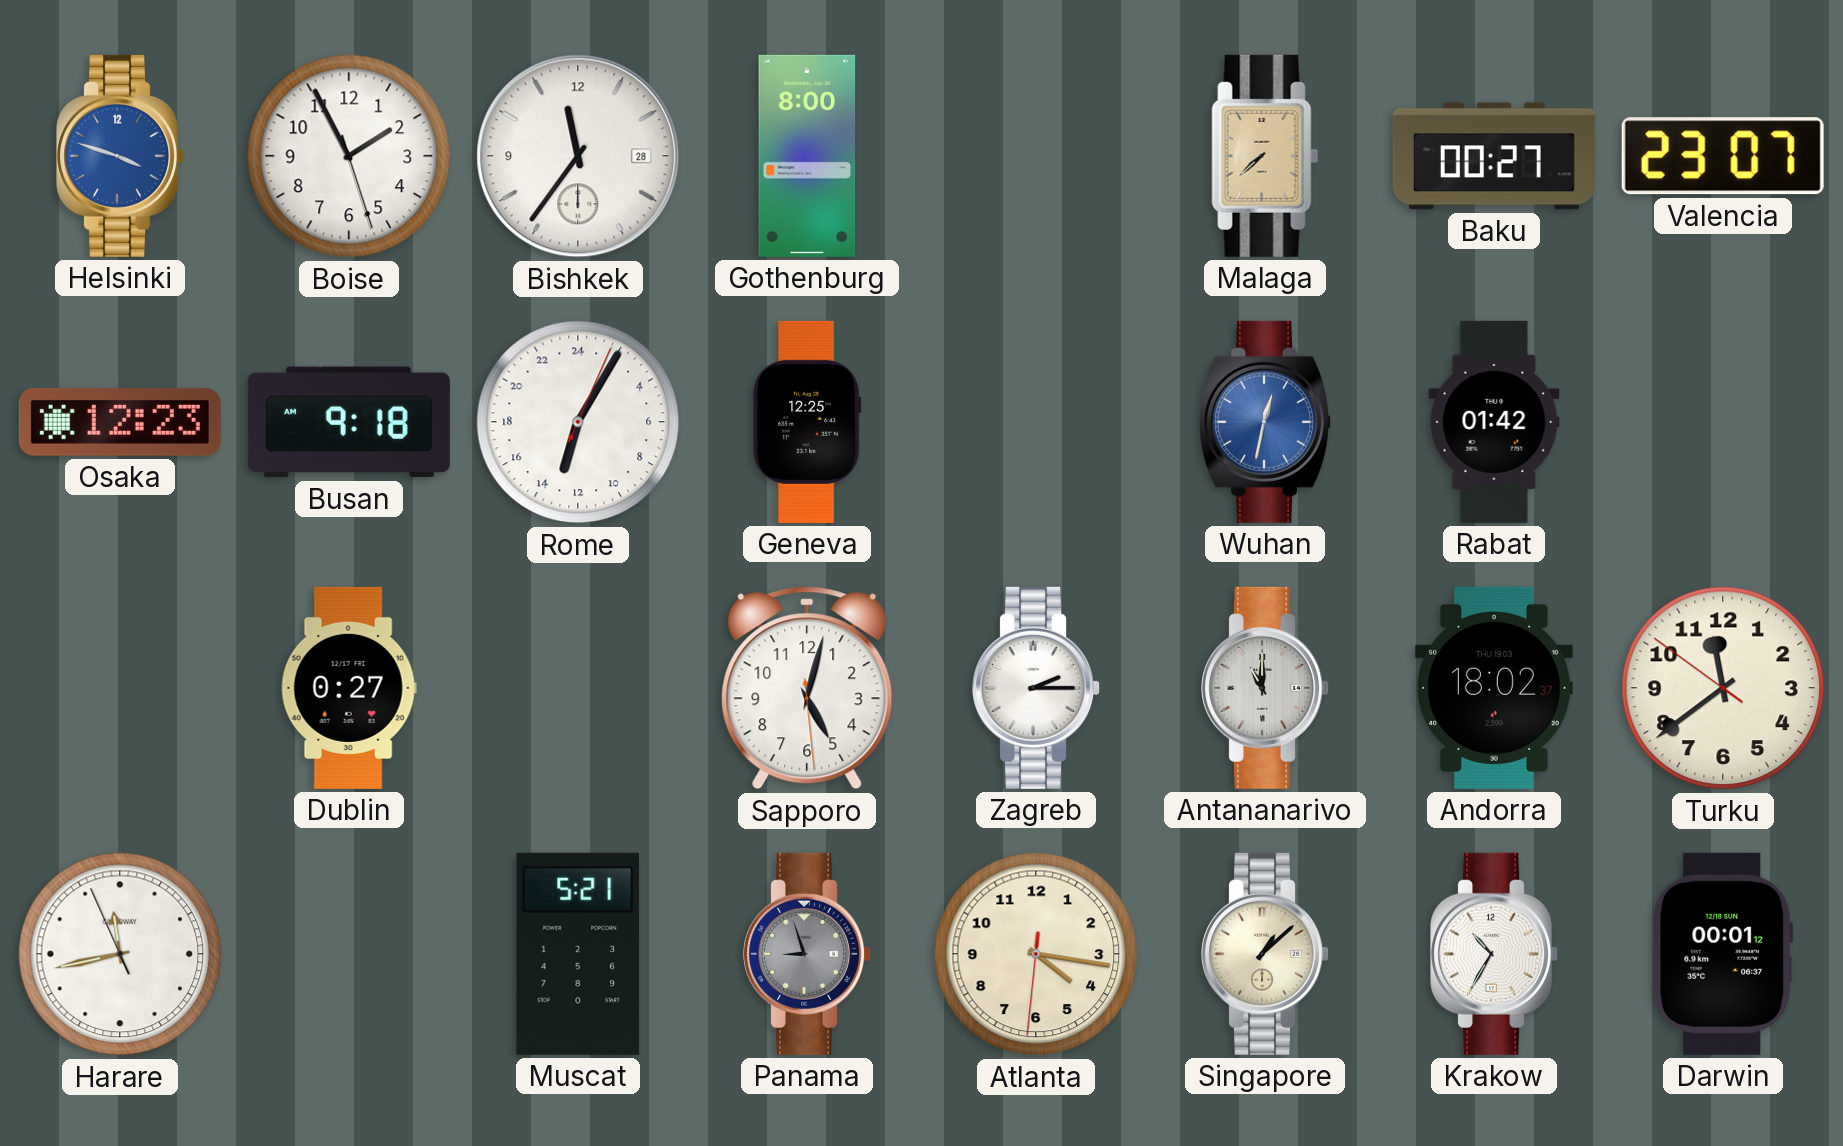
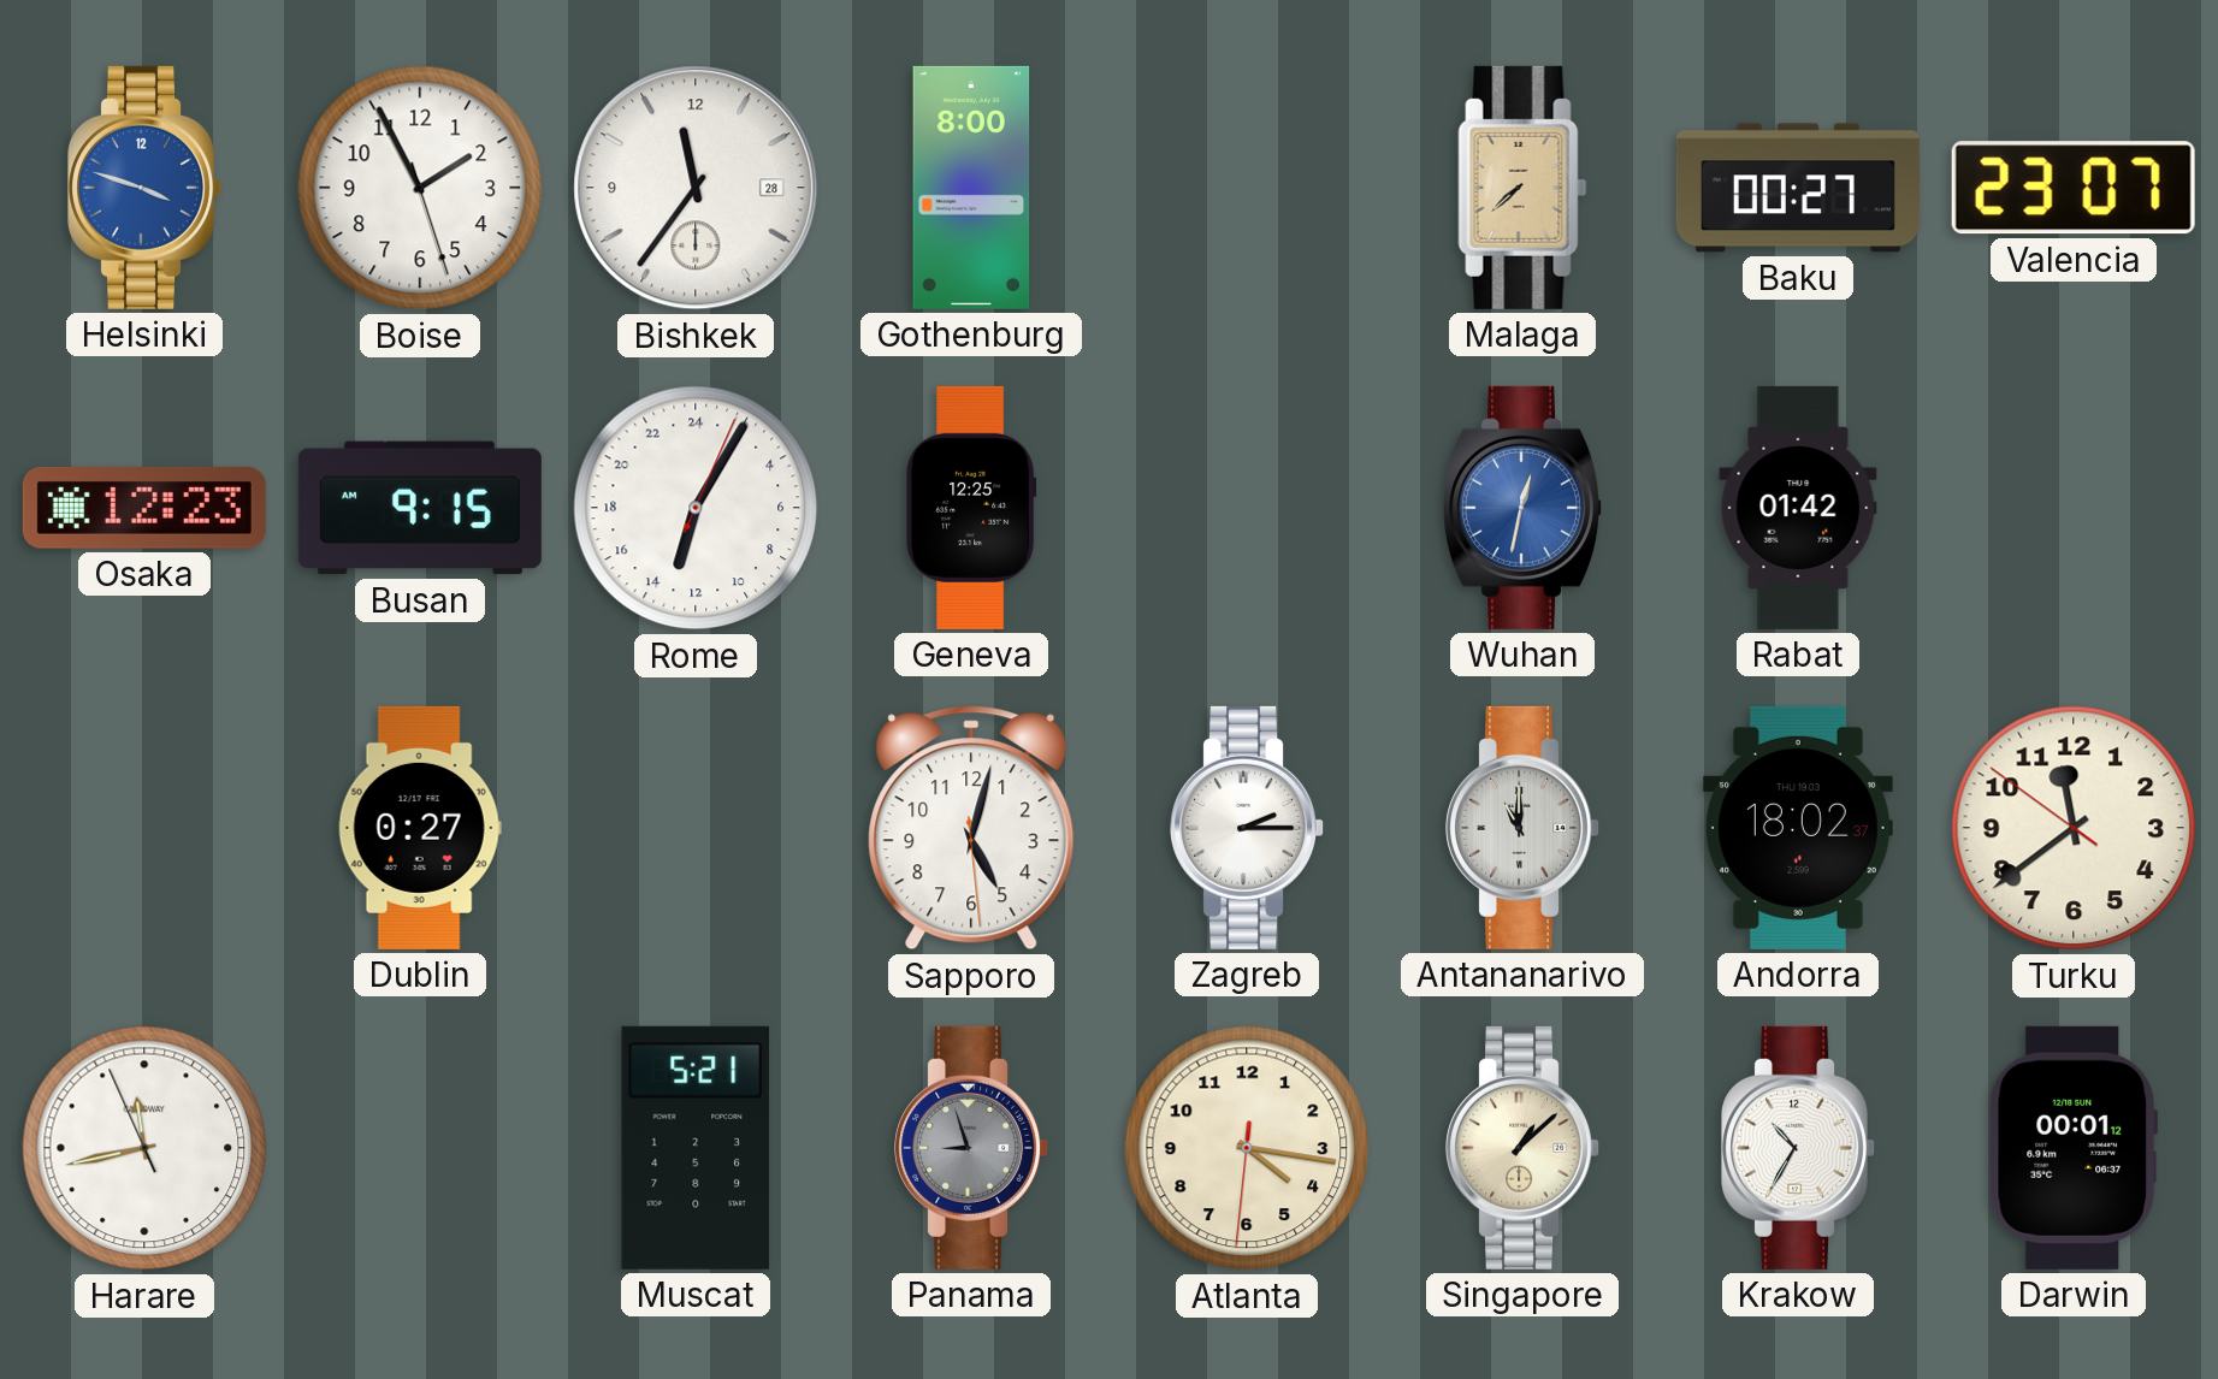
Busan: 9:18 -> 9:15 (420, 508)
